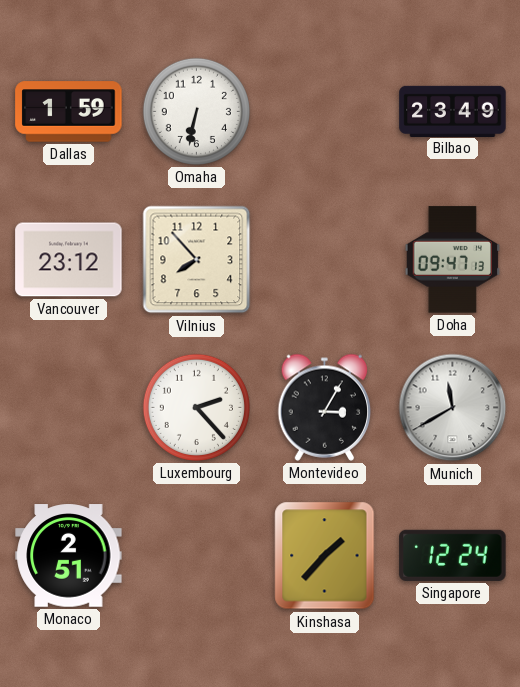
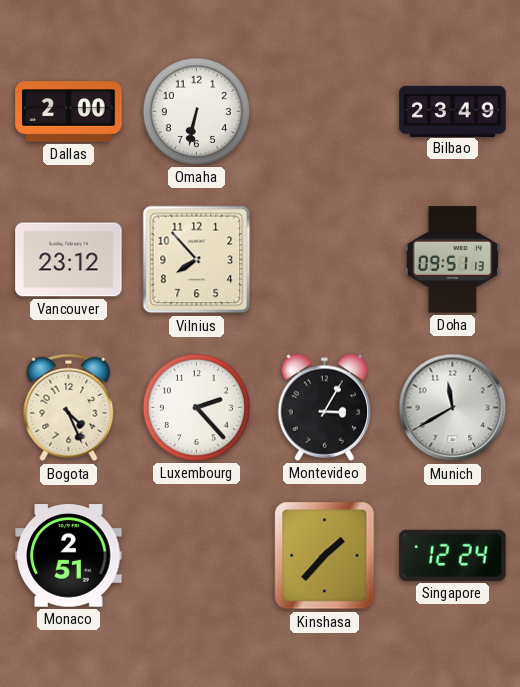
Dallas: 1:59 -> 2:00 (69, 112)
Doha: 09:47 -> 09:51 (453, 260)
Bogota: none -> 4:26 (69, 408)
